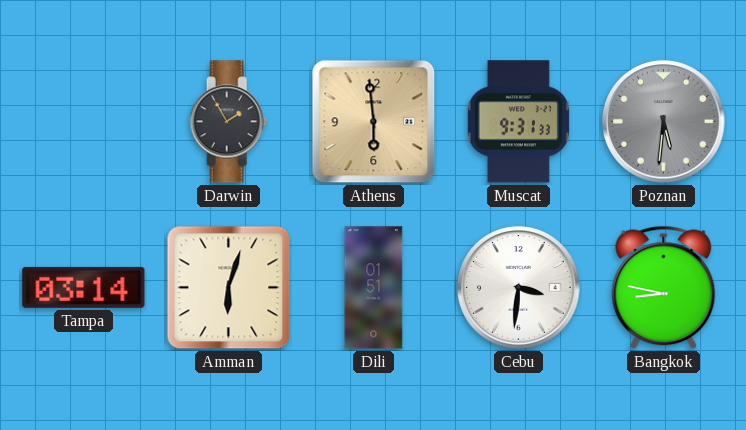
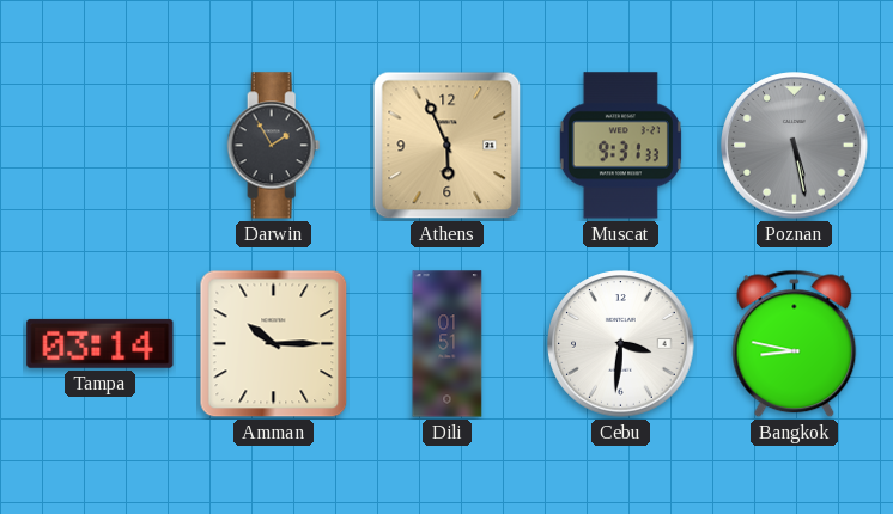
Athens: 5:59 -> 5:56 (448, 146)
Poznan: 5:31 -> 5:28 (795, 146)
Amman: 6:03 -> 10:15 (274, 344)
